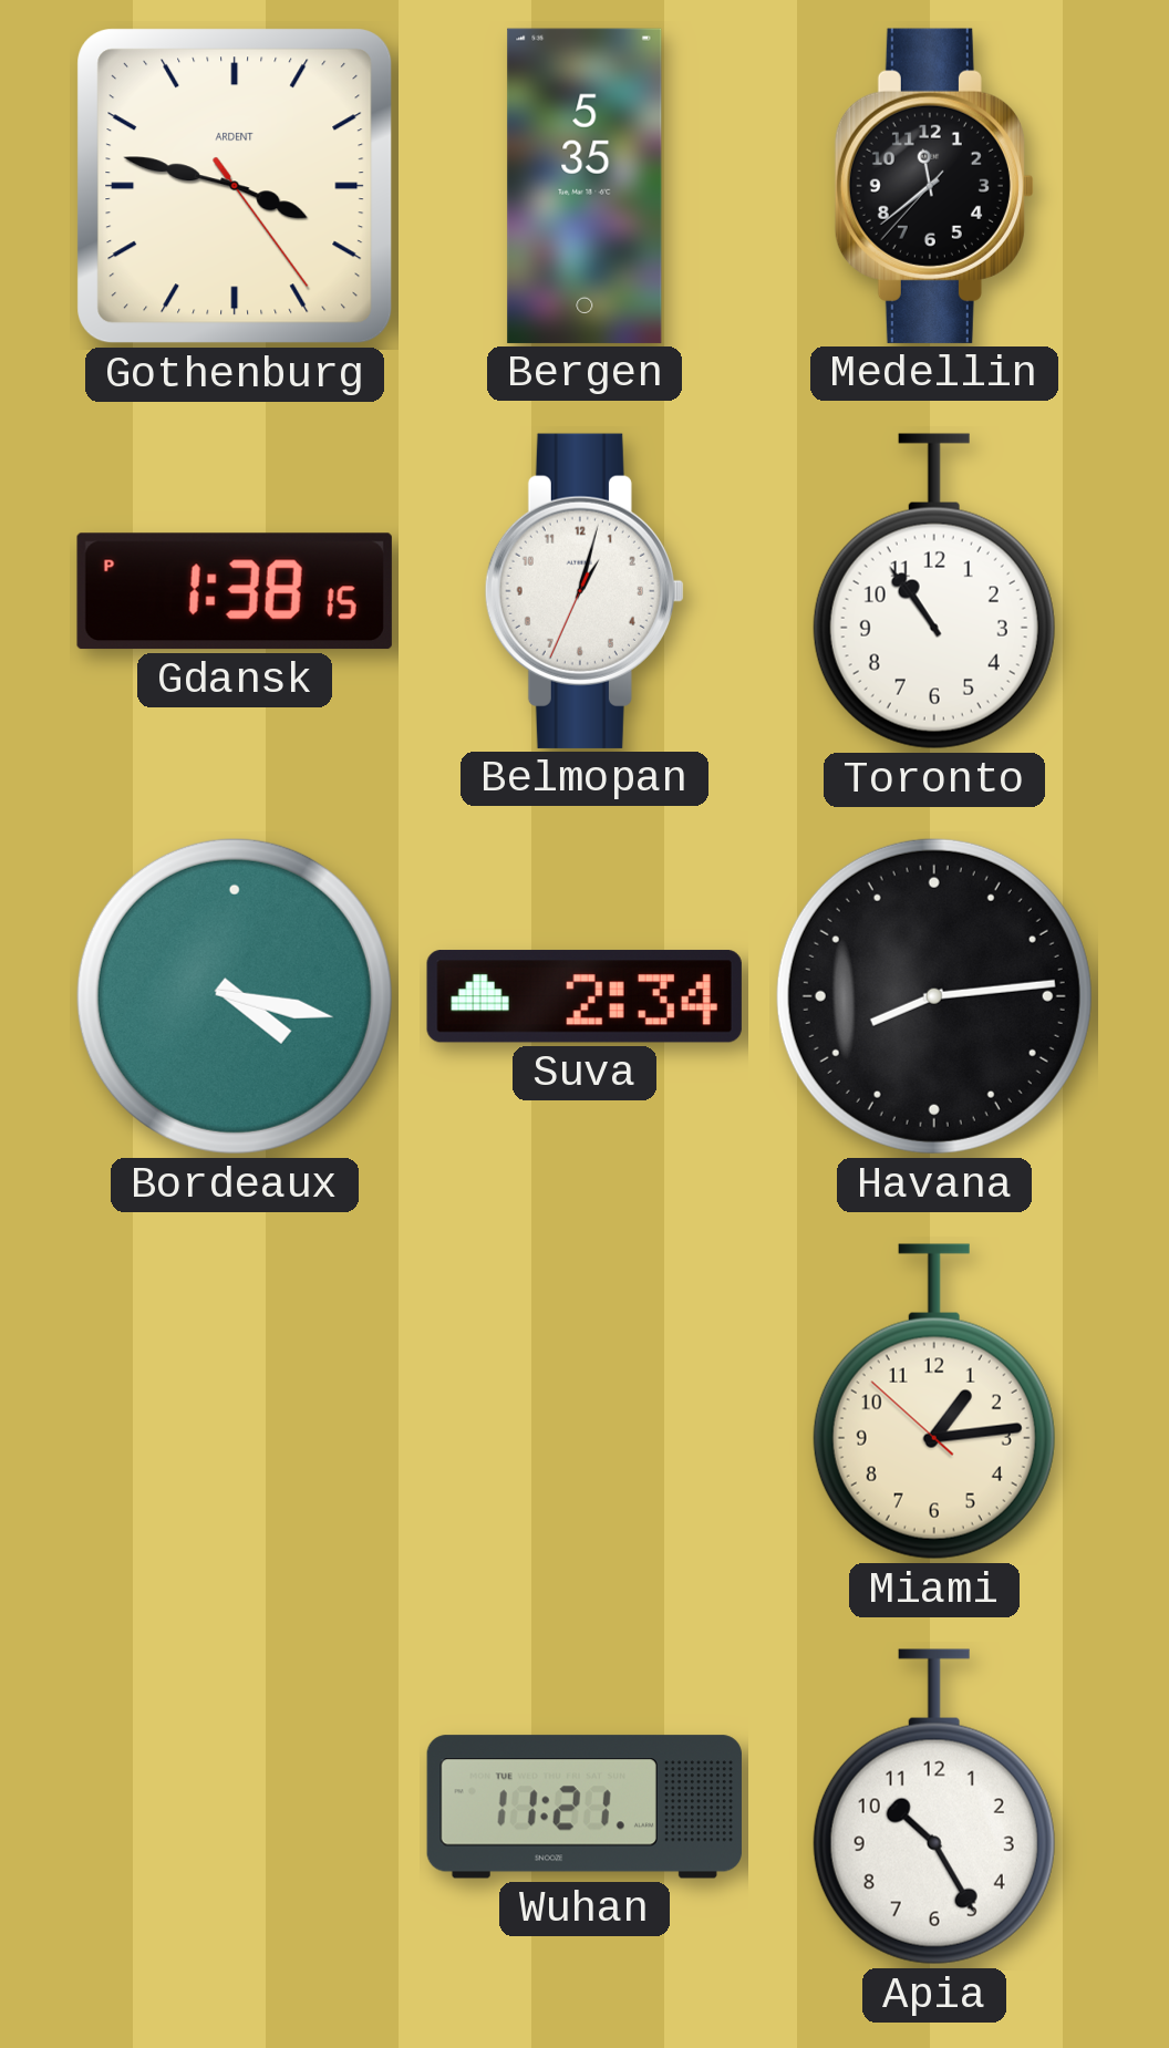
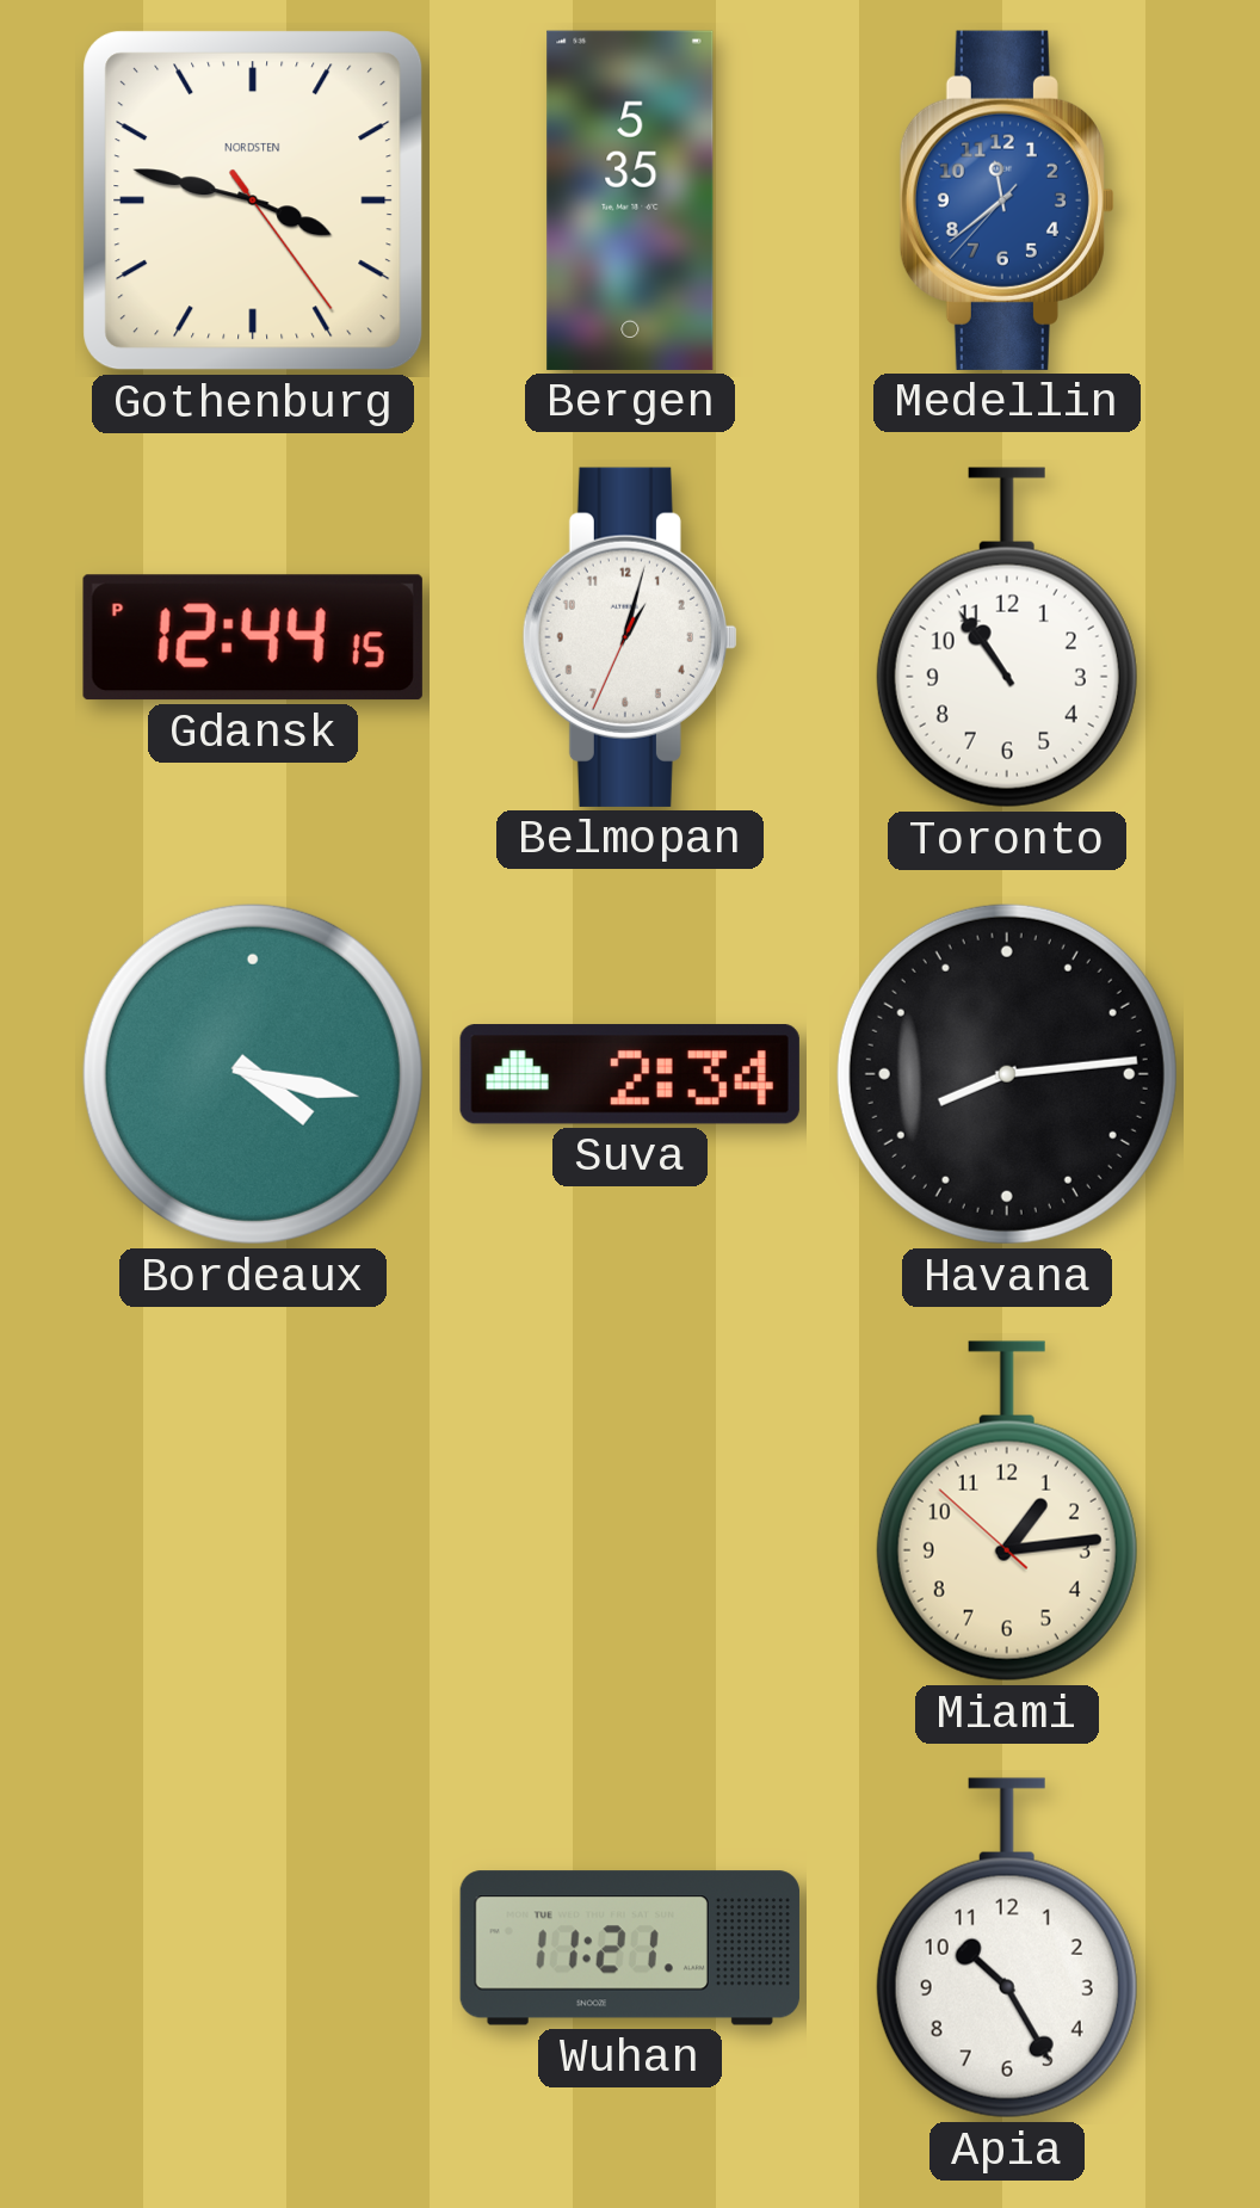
Gothenburg brand: ARDENT -> NORDSTEN (253, 201)
Medellin dial: black -> blue (1007, 201)
Gdansk: 1:38 -> 12:44 (253, 637)
